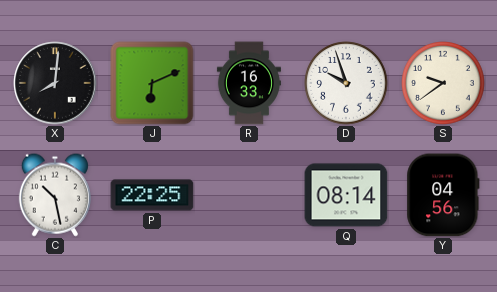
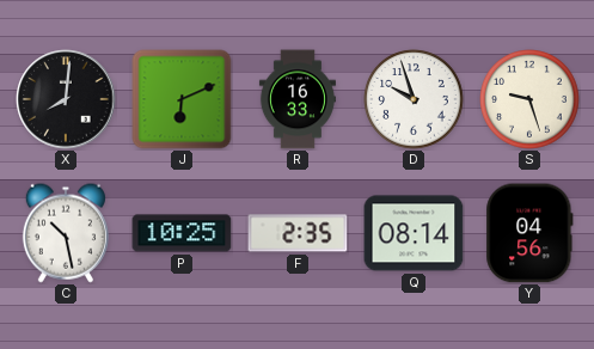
S: 9:39 -> 9:27 (529, 99)
P: 22:25 -> 10:25 (182, 233)
F: none -> 2:35 (298, 233)
